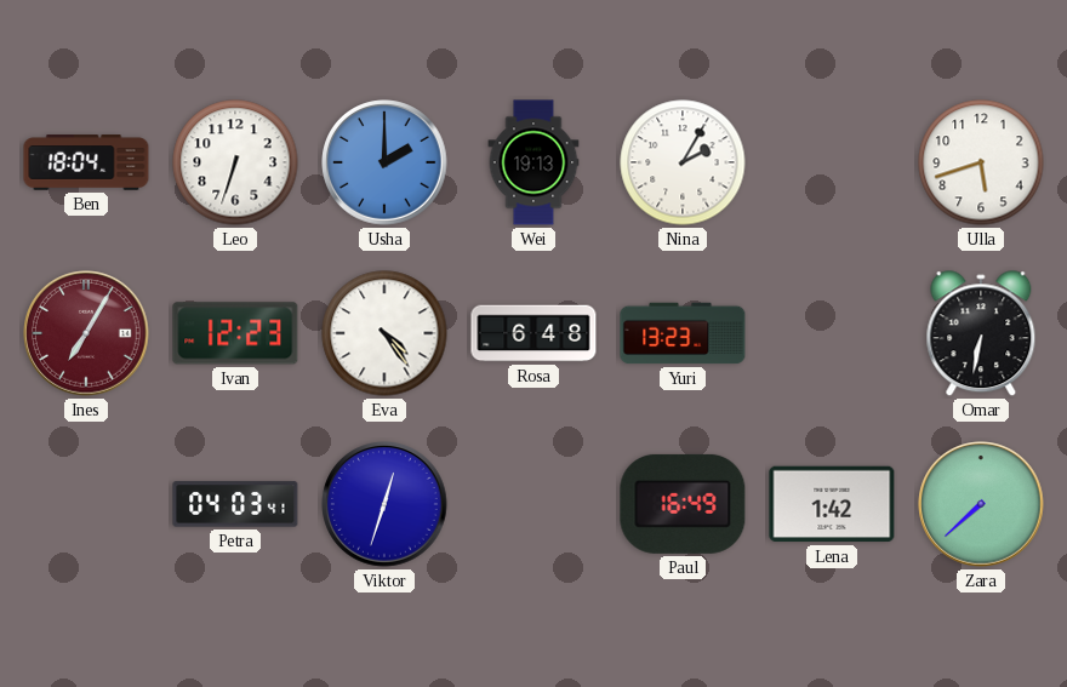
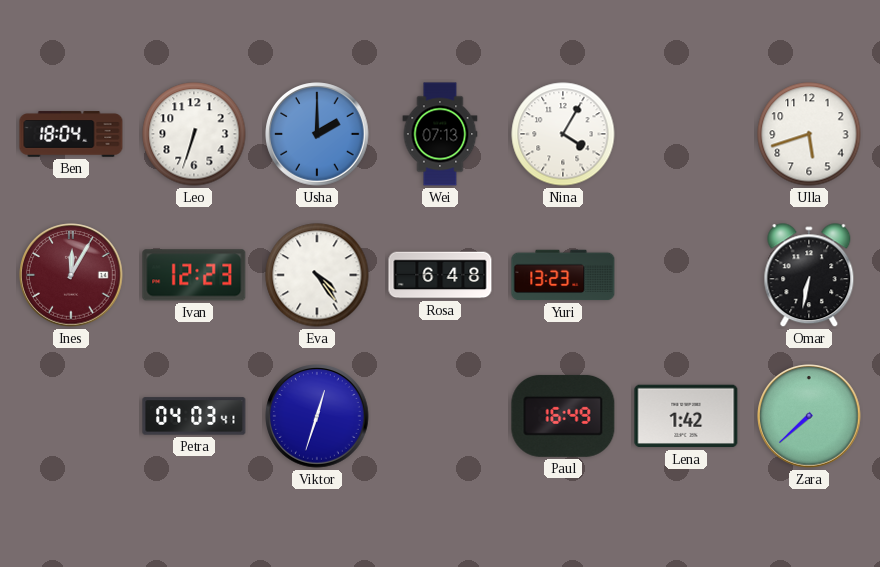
Wei: 19:13 -> 07:13 (440, 134)
Nina: 2:05 -> 4:05 (563, 134)
Ines: 7:05 -> 12:05 (71, 275)
